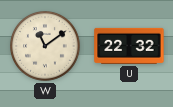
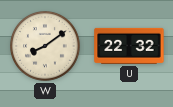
W: 11:09 -> 8:09 (46, 47)
